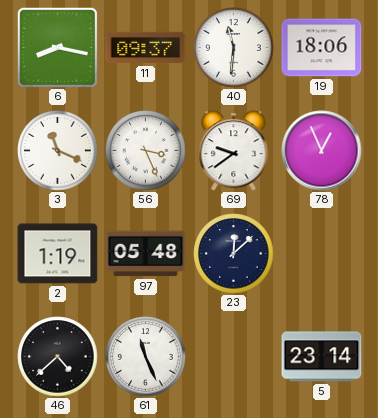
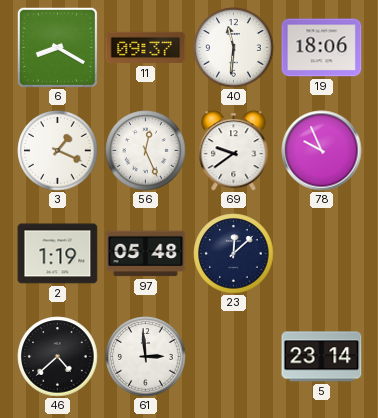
6: 8:17 -> 8:20 (57, 47)
3: 11:19 -> 1:19 (58, 151)
56: 3:26 -> 12:26 (146, 151)
78: 12:56 -> 9:56 (322, 151)
61: 11:26 -> 2:59 (146, 357)
